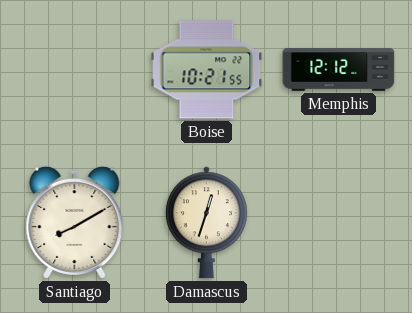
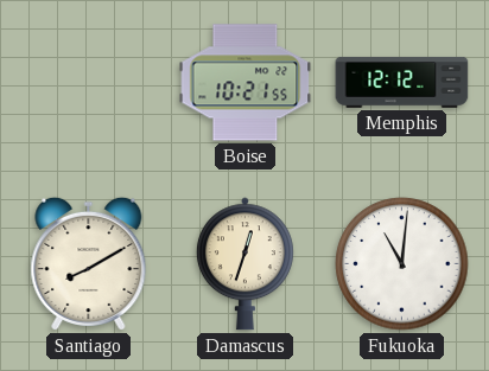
Fukuoka: none -> 11:01 (402, 264)
